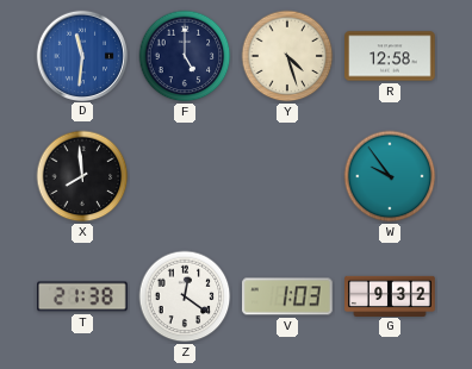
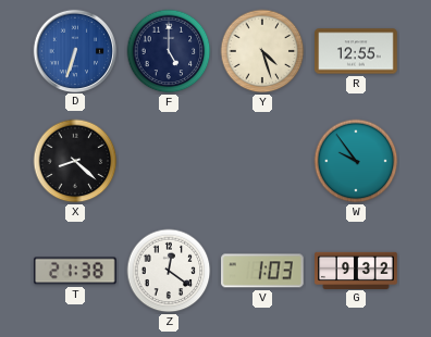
D: 11:31 -> 6:33 (74, 50)
R: 12:58 -> 12:55 (356, 51)
X: 7:59 -> 8:22 (75, 161)
